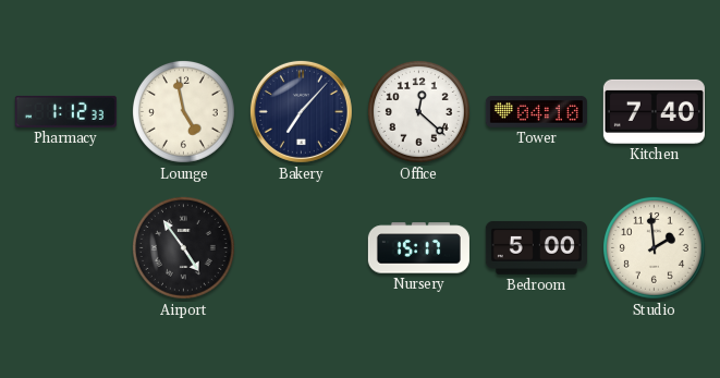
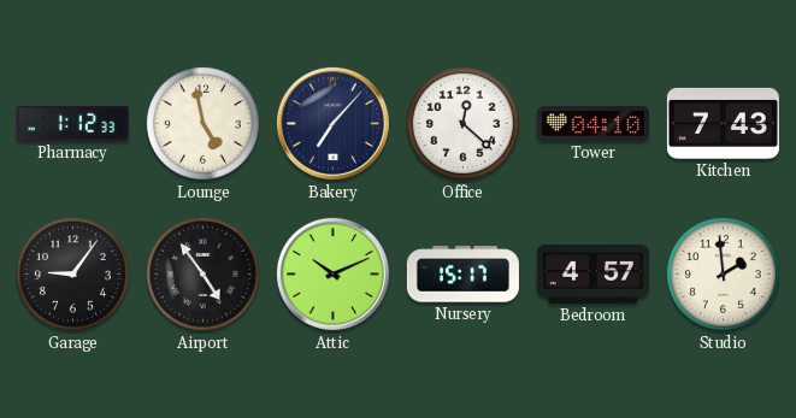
Kitchen: 7:40 -> 7:43 (723, 123)
Garage: none -> 9:06 (72, 273)
Attic: none -> 10:11 (332, 273)
Bedroom: 5:00 -> 4:57 (592, 273)
